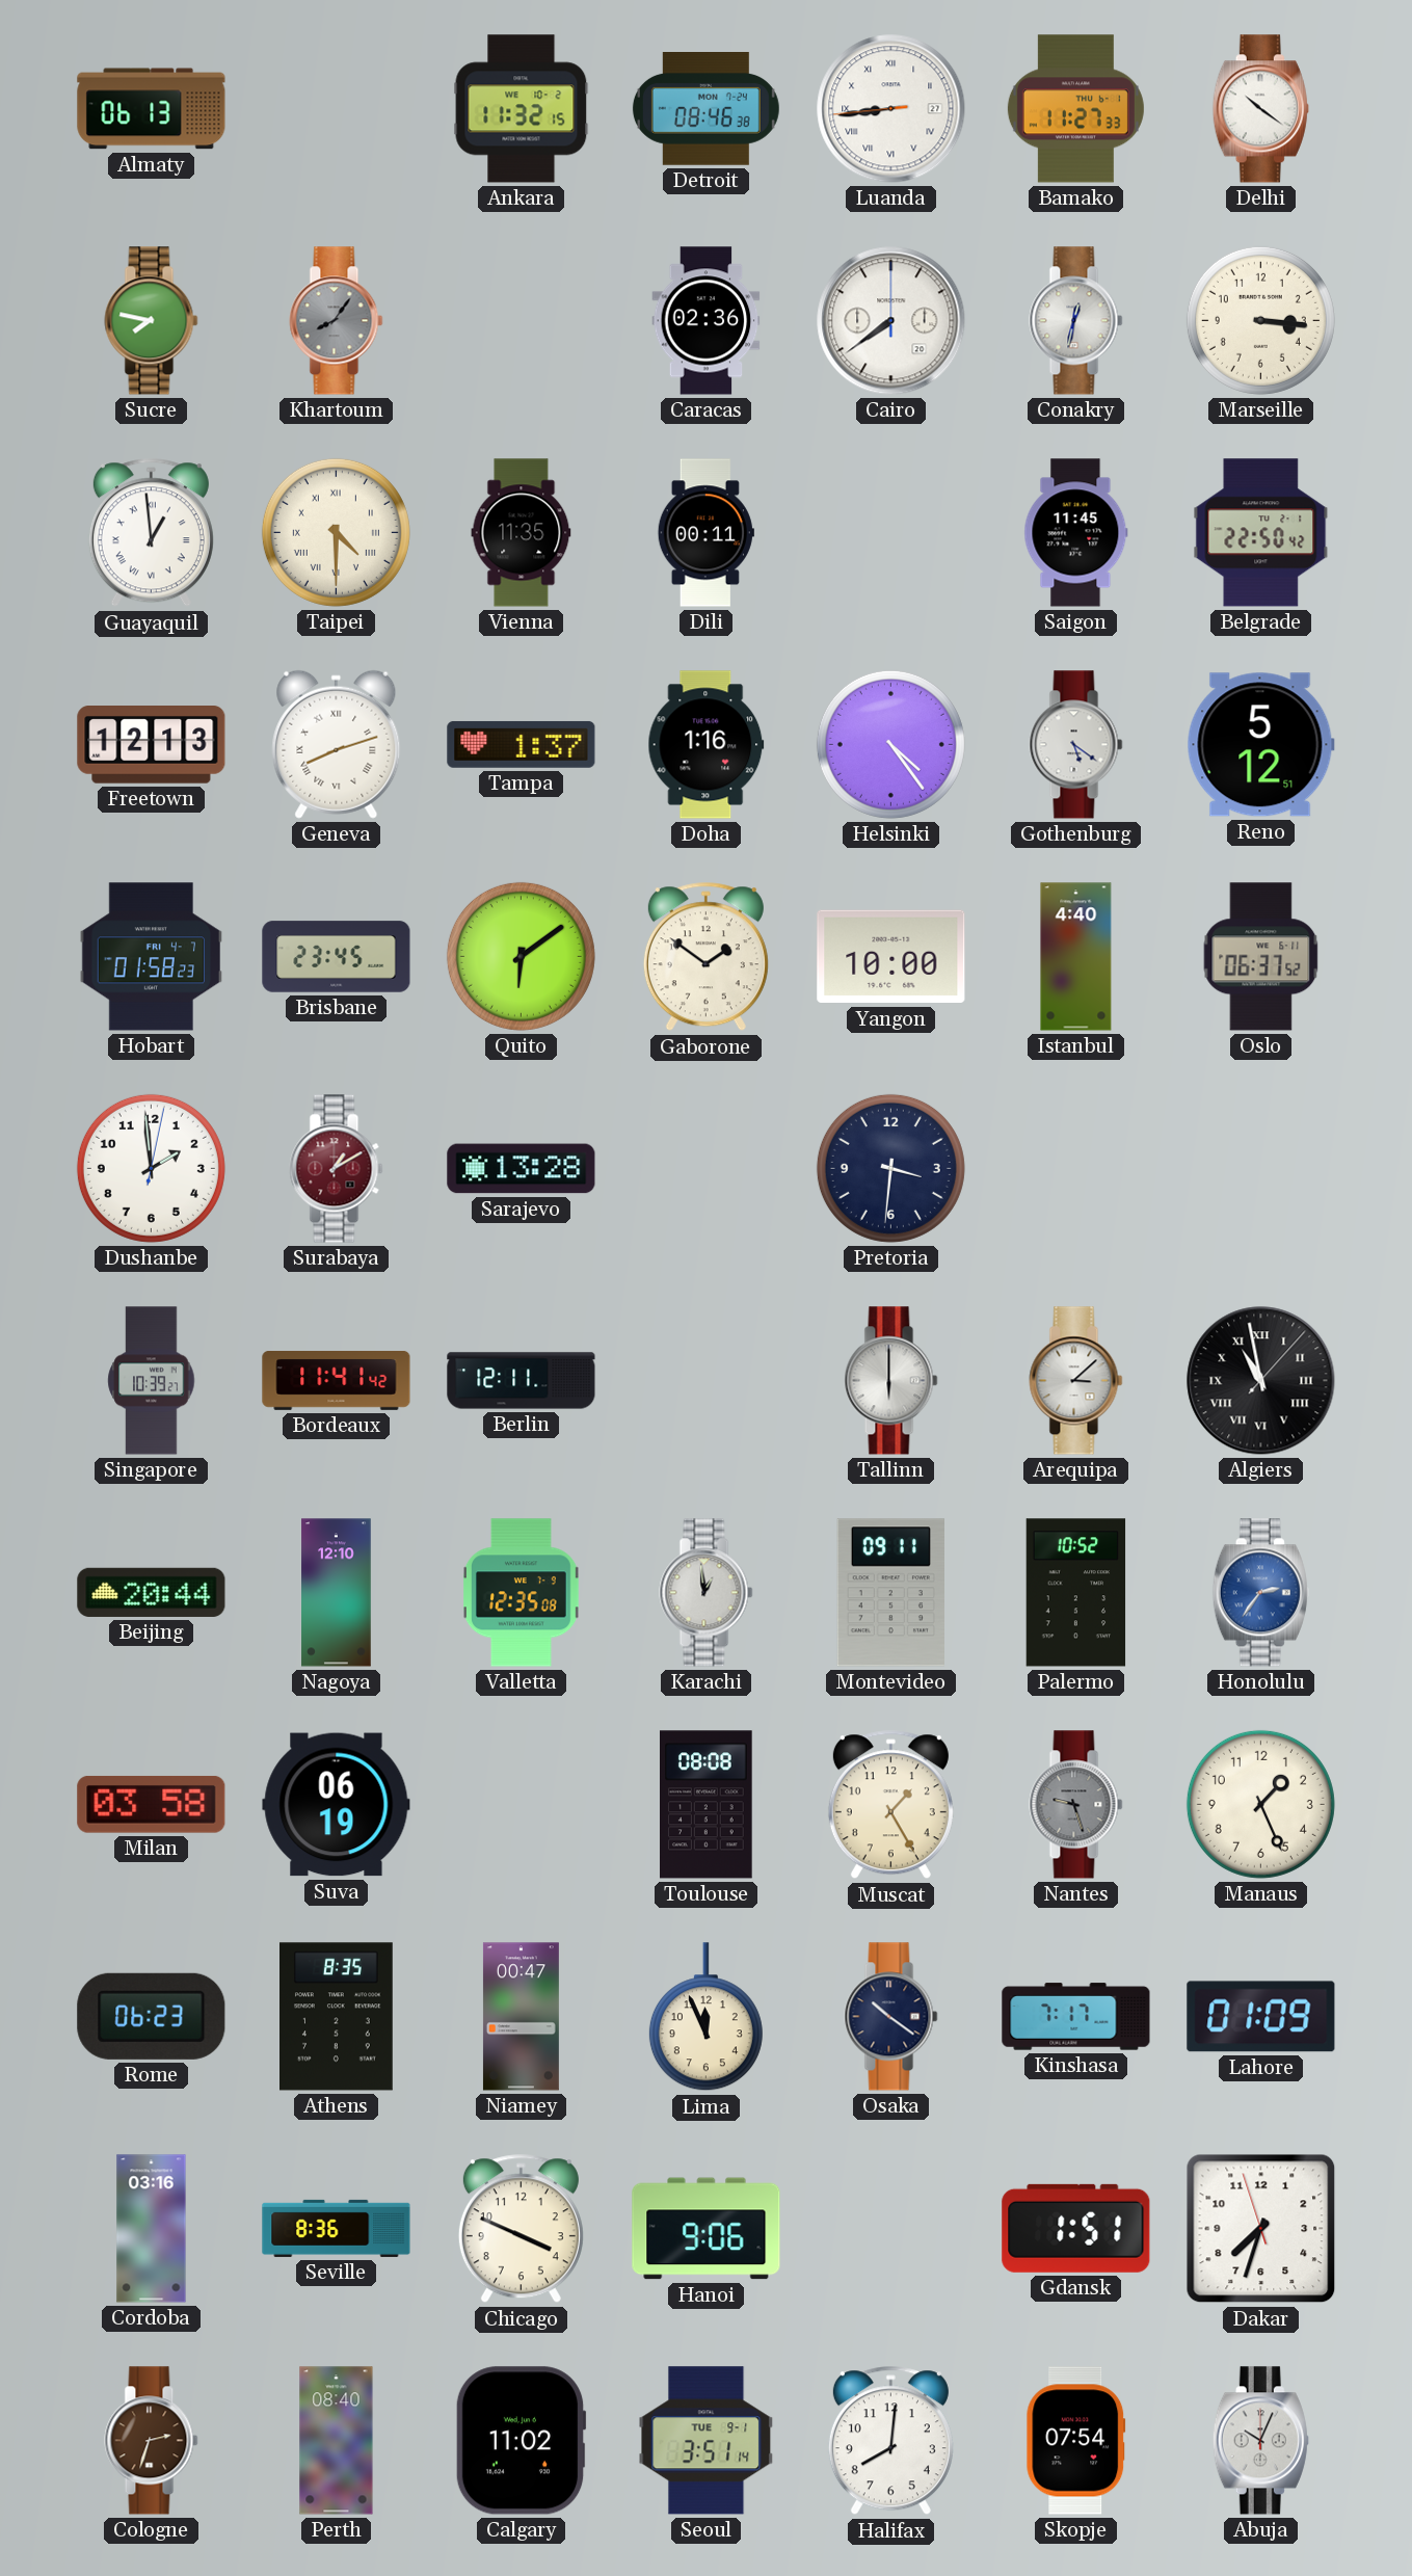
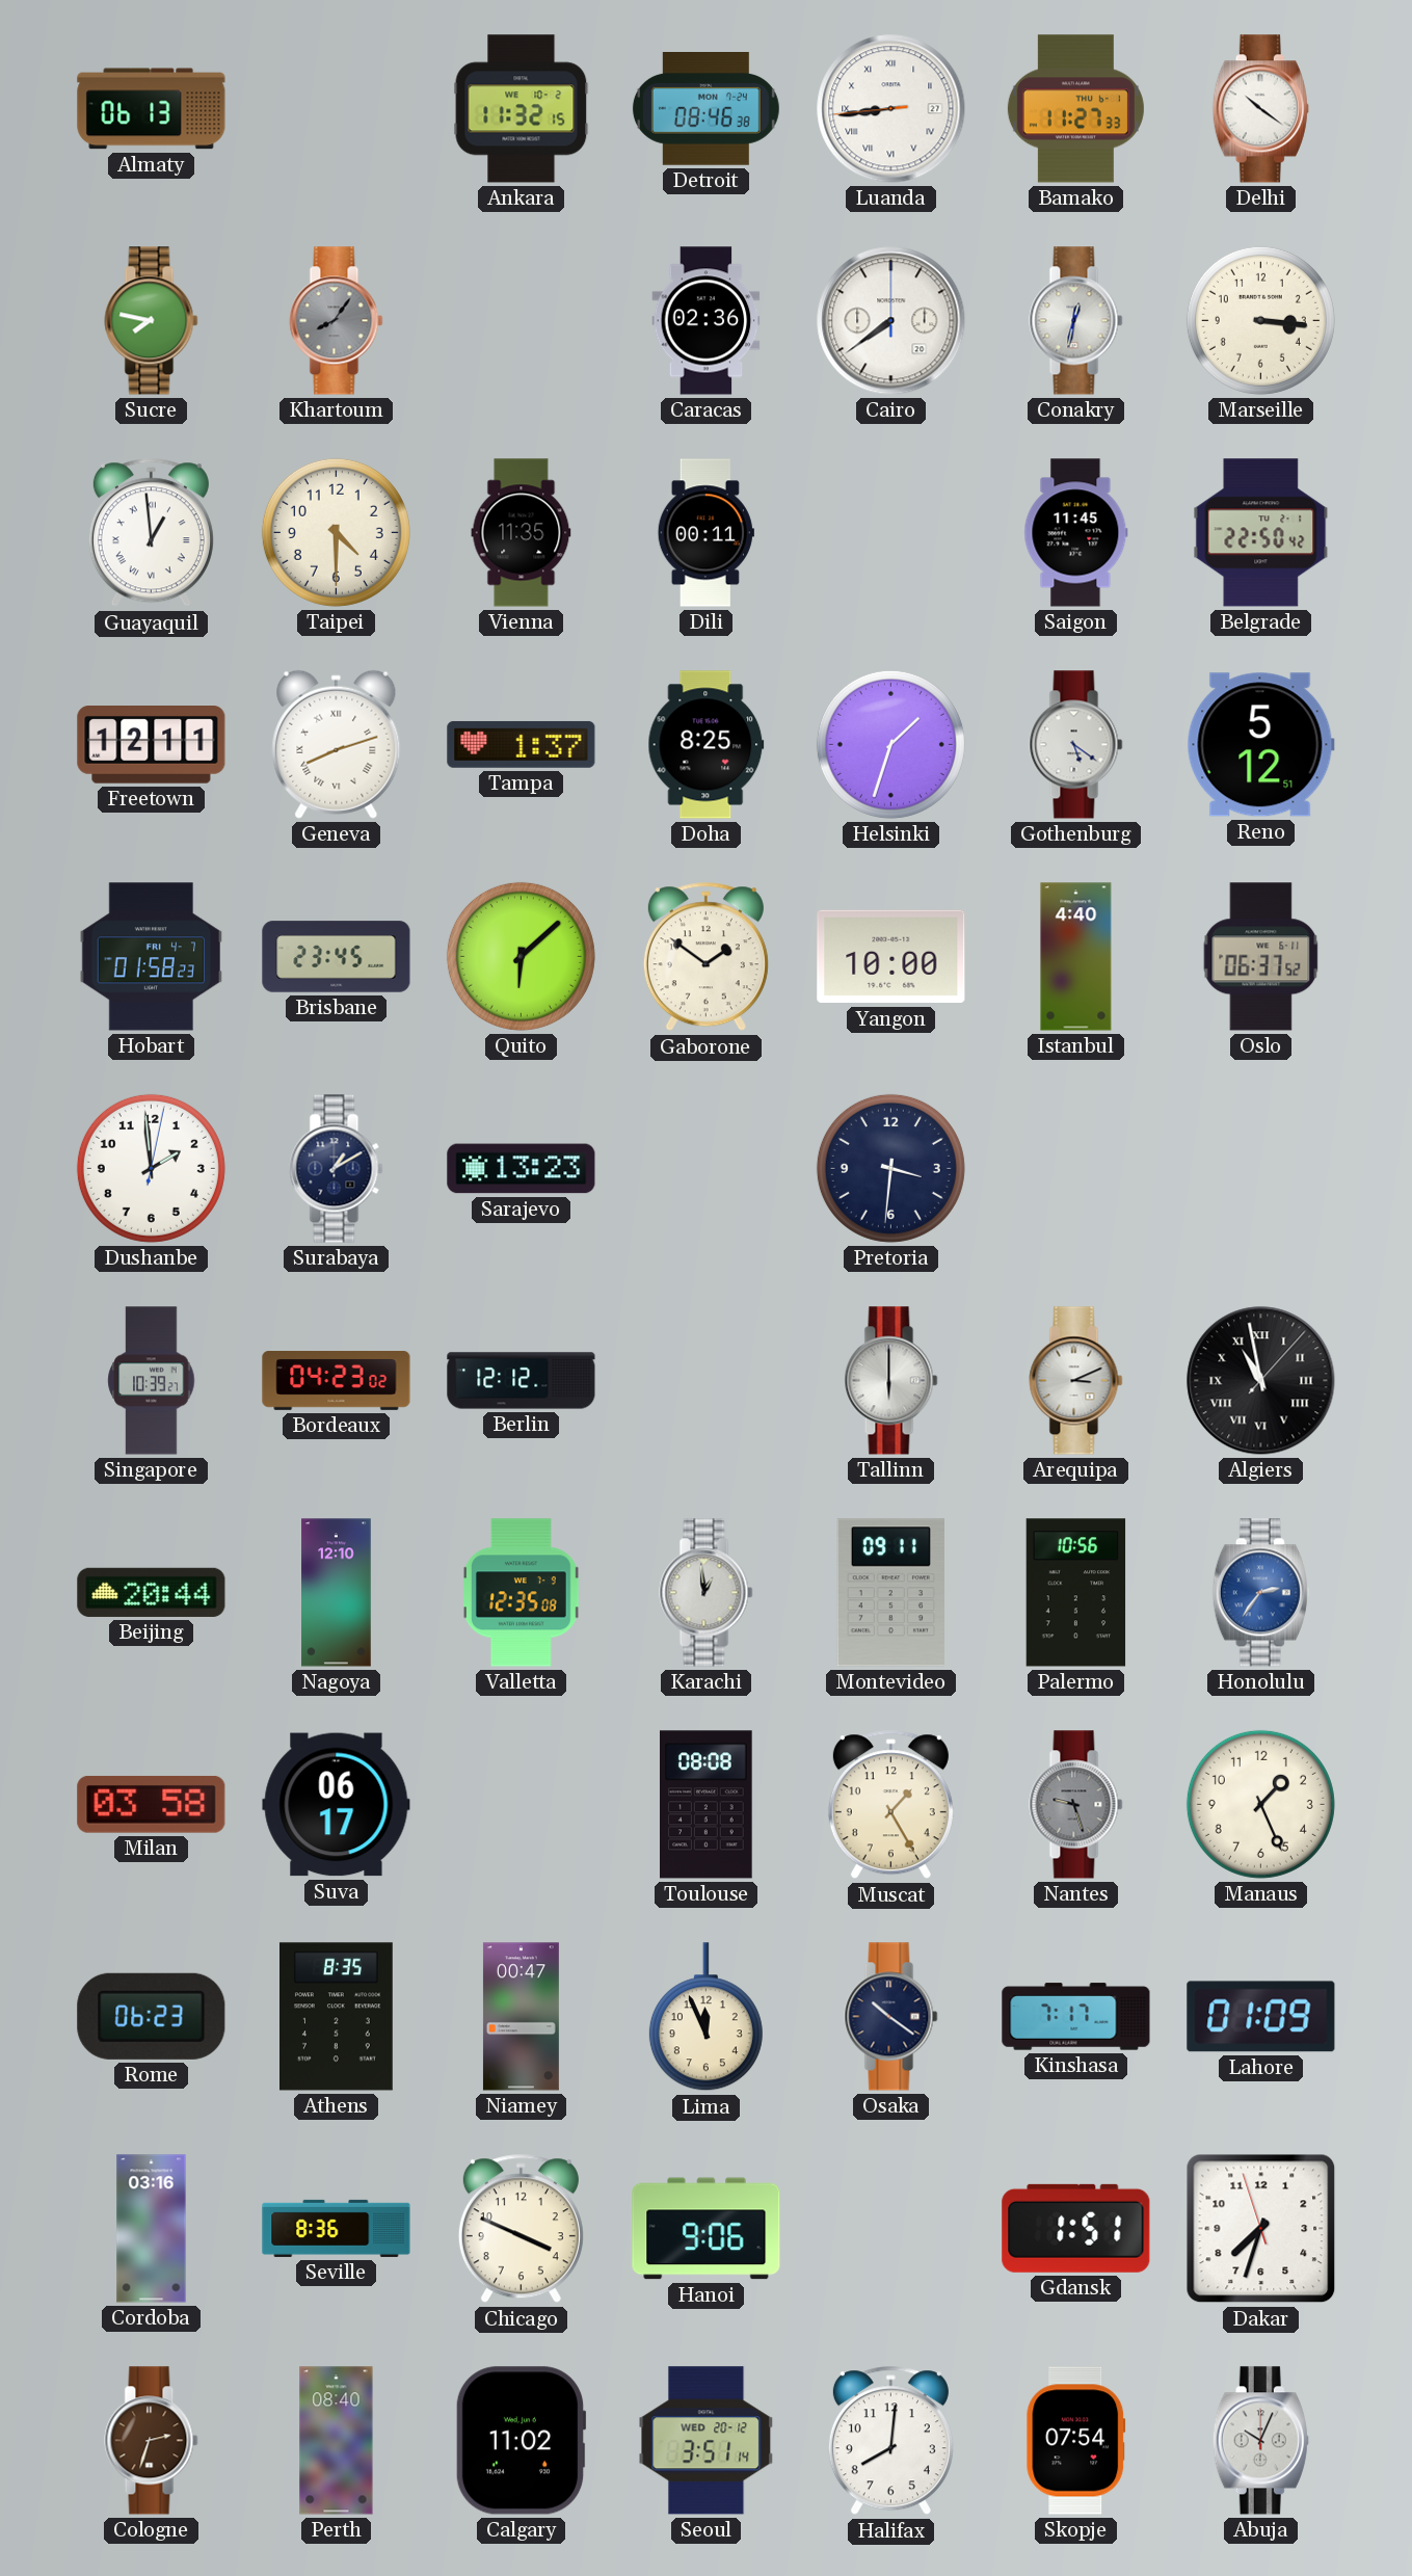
Taipei numerals: Roman -> Arabic (336, 532)
Freetown: 12:13 -> 12:11 (152, 745)
Doha: 1:16 -> 8:25 (707, 745)
Helsinki: 4:24 -> 1:33 (890, 744)
Quito: 6:09 -> 6:08 (521, 956)
Surabaya dial: burgundy -> navy (337, 1169)
Sarajevo: 13:28 -> 13:23 (522, 1169)
Bordeaux: 11:41 -> 04:23 (337, 1381)
Berlin: 12:11 -> 12:12 (522, 1381)
Arequipa: 3:08 -> 3:11 (1076, 1381)
Palermo: 10:52 -> 10:56 (1076, 1593)
Suva: 06:19 -> 06:17 (337, 1805)
Seoul date: TUE 9-1 -> WED 20-12 (707, 2441)
